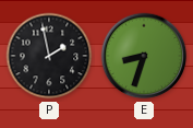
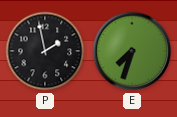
E: 8:33 -> 7:33 (132, 51)
